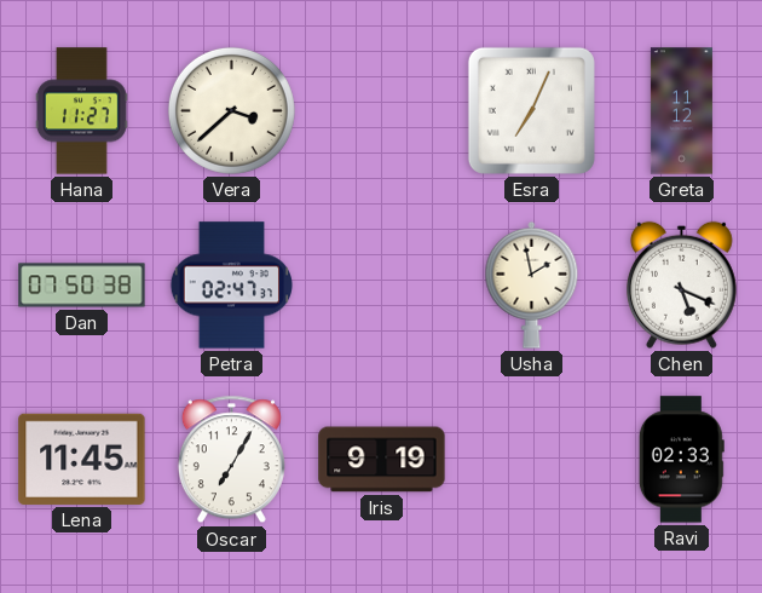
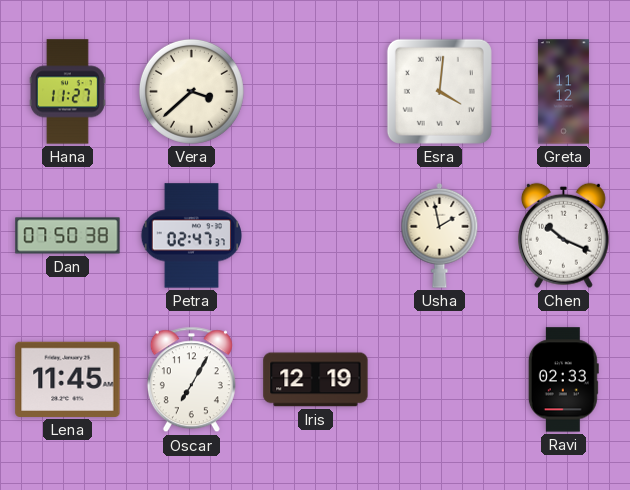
Esra: 7:04 -> 4:01 (439, 91)
Chen: 5:19 -> 10:19 (563, 235)
Iris: 9:19 -> 12:19 (316, 380)
